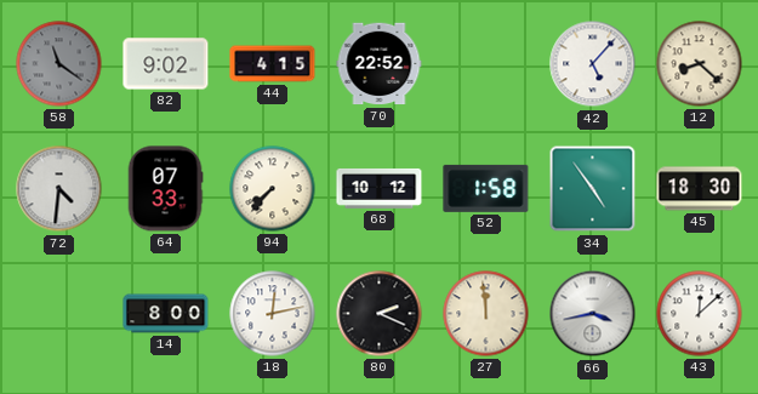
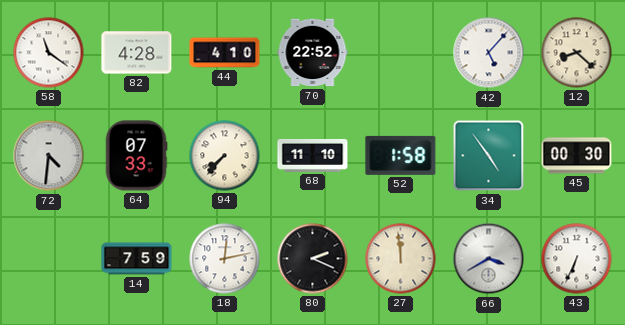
58 dial: grey -> white (49, 53)
82: 9:02 -> 4:28 (137, 53)
44: 4:15 -> 4:10 (225, 53)
68: 10:12 -> 11:10 (313, 155)
45: 18:30 -> 00:30 (577, 156)
14: 8:00 -> 7:59 (137, 259)
66: 3:43 -> 3:40 (489, 259)
43: 12:08 -> 6:34 (577, 259)
